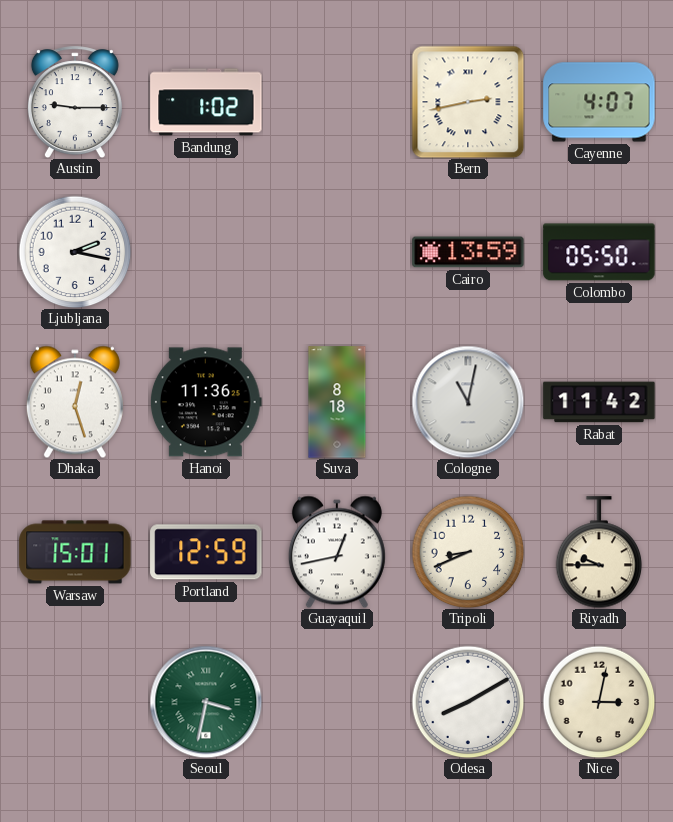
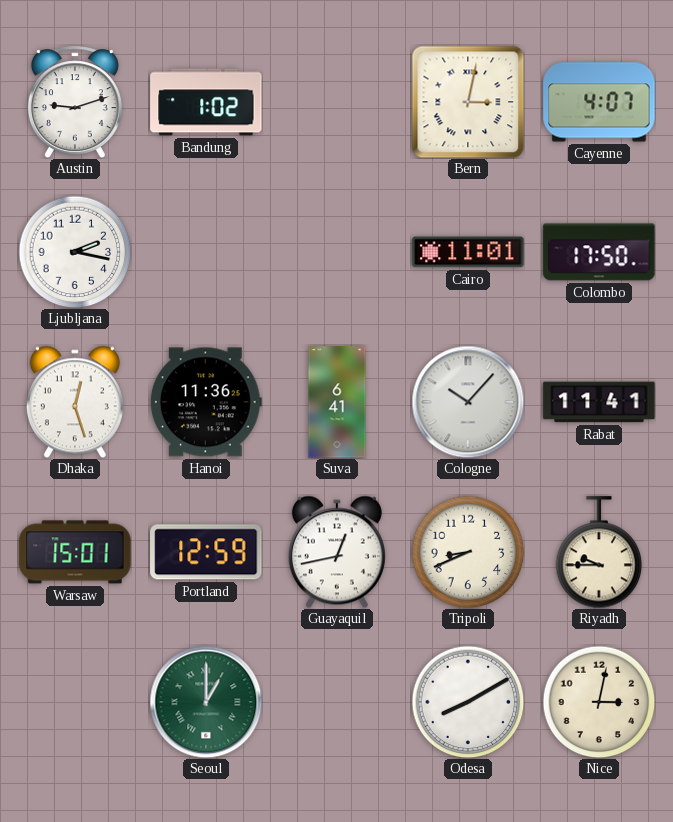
Austin: 9:15 -> 9:12 (75, 102)
Bern: 2:43 -> 3:02 (468, 102)
Cairo: 13:59 -> 11:01 (468, 252)
Colombo: 05:50 -> 17:50 (599, 252)
Suva: 8:18 -> 6:41 (337, 402)
Cologne: 11:02 -> 10:07 (468, 402)
Rabat: 11:42 -> 11:41 (599, 402)
Seoul: 3:32 -> 1:00 (206, 702)
